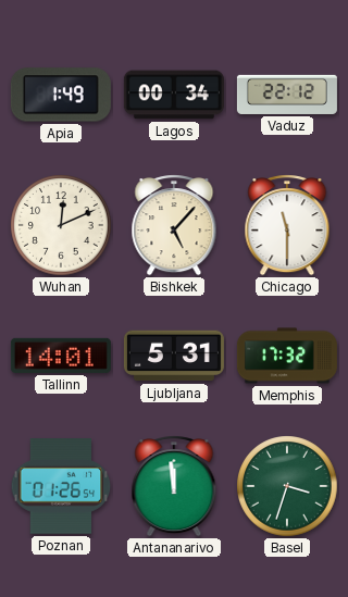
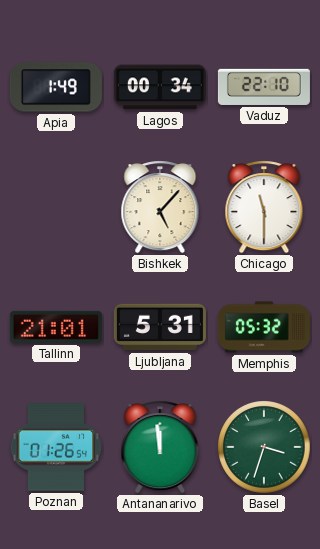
Vaduz: 22:12 -> 22:10 (264, 87)
Wuhan: 12:11 -> none (61, 225)
Tallinn: 14:01 -> 21:01 (56, 327)
Memphis: 17:32 -> 05:32 (264, 327)
